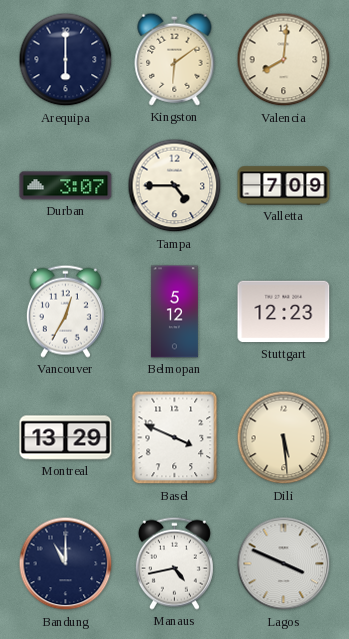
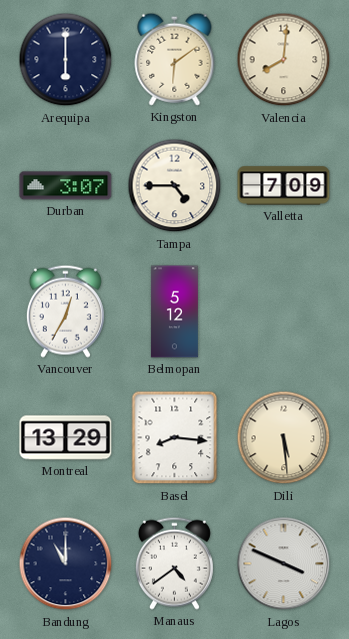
Stuttgart: 12:23 -> none (284, 312)
Basel: 3:49 -> 8:16 (175, 438)
Manaus: 4:43 -> 4:39 (174, 563)
